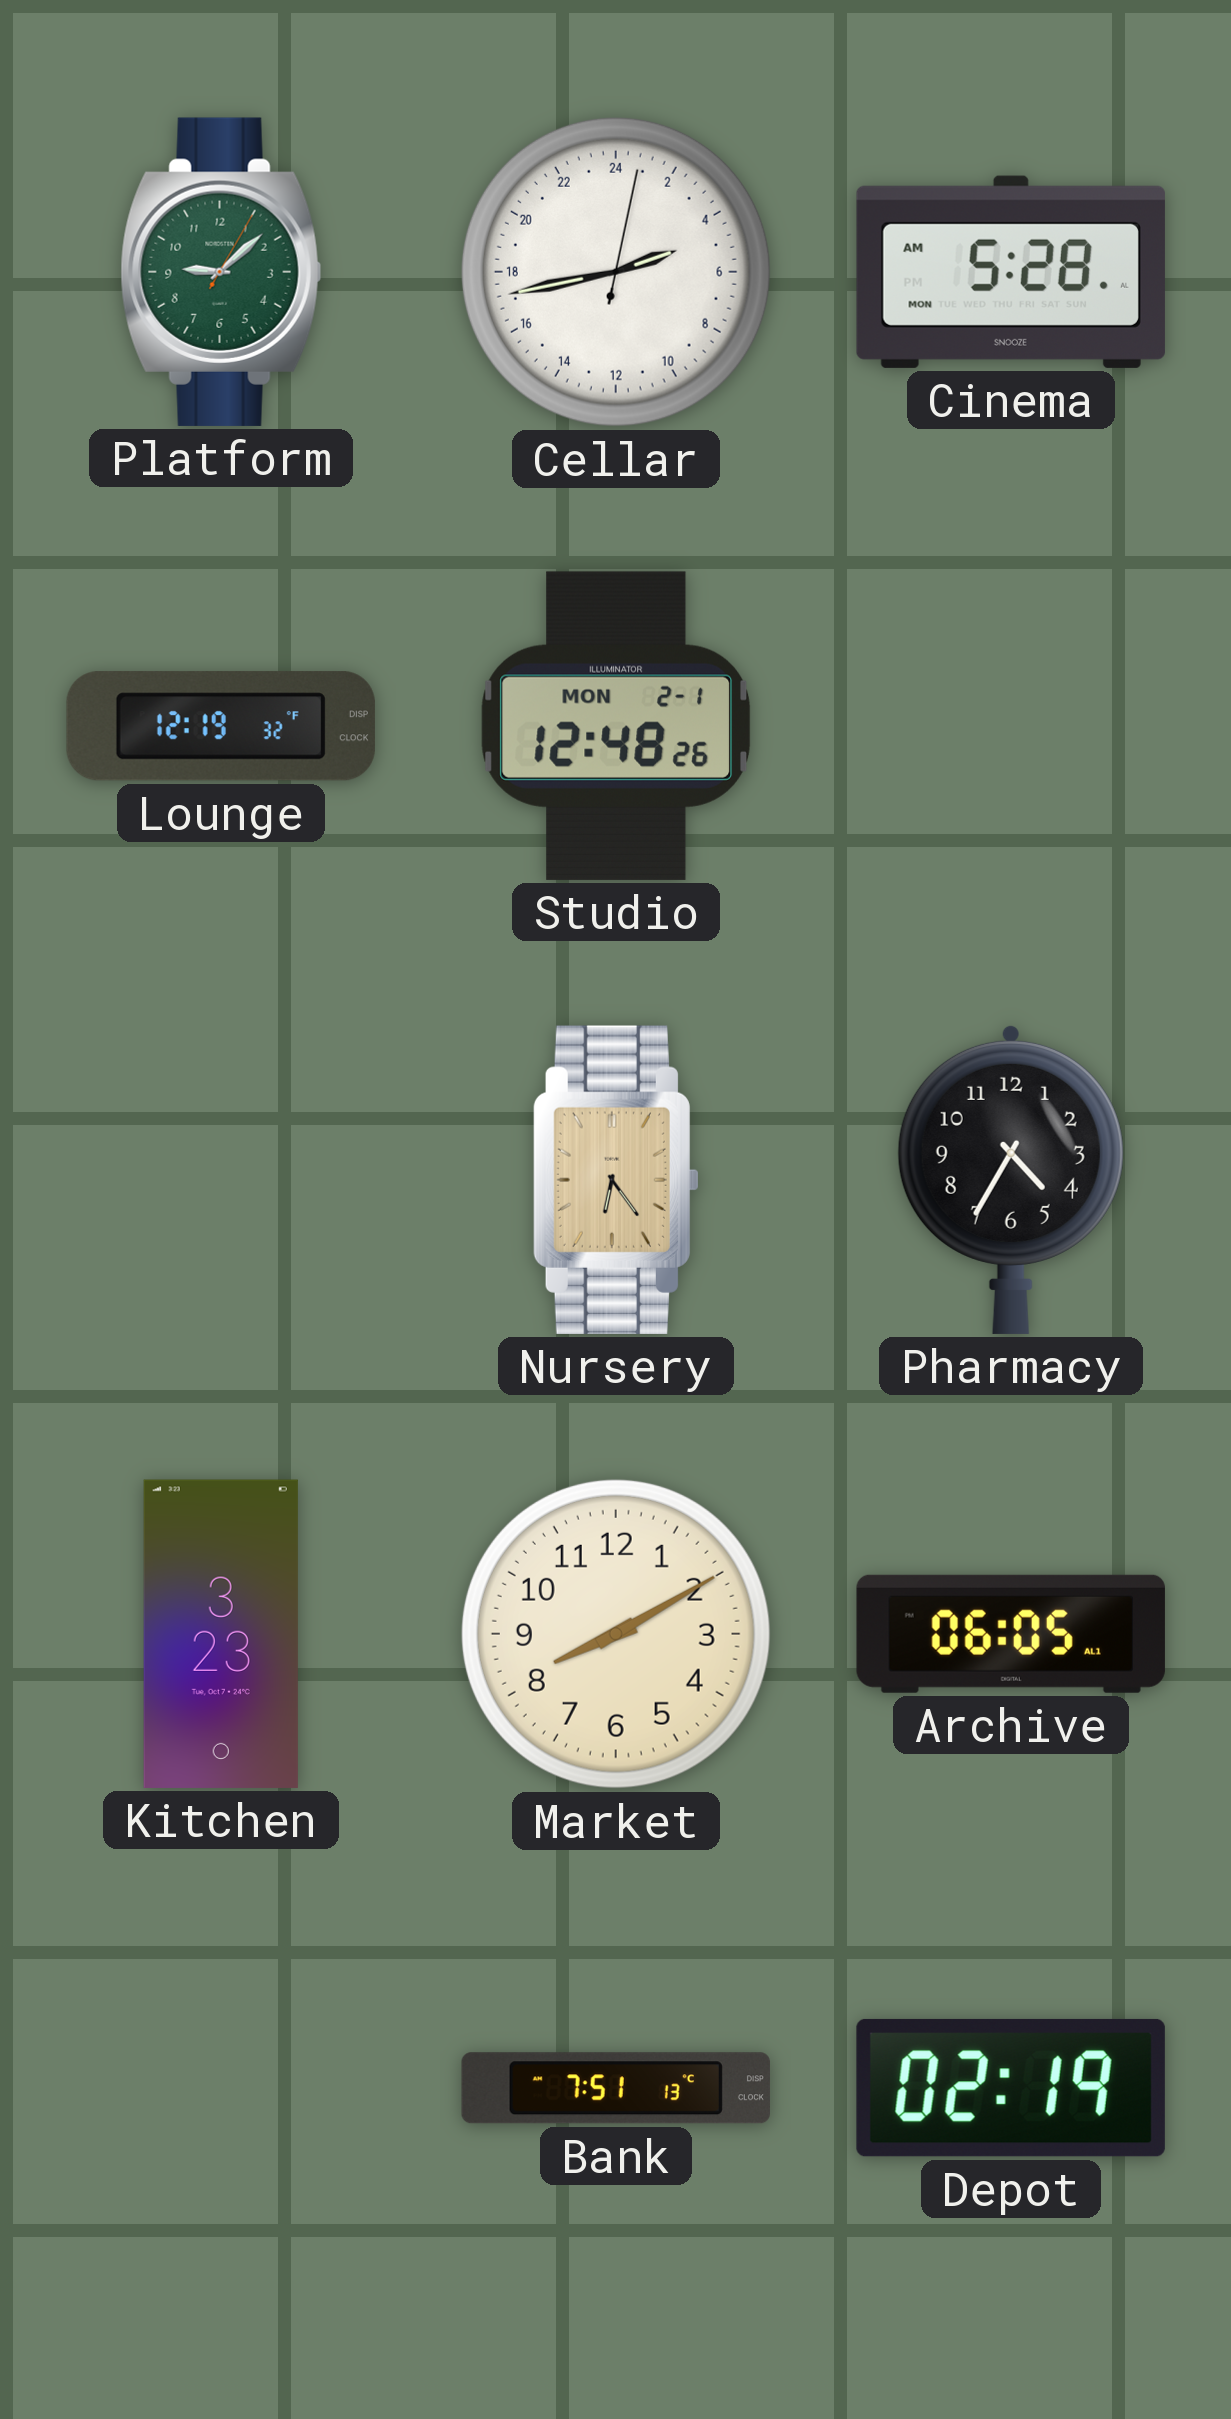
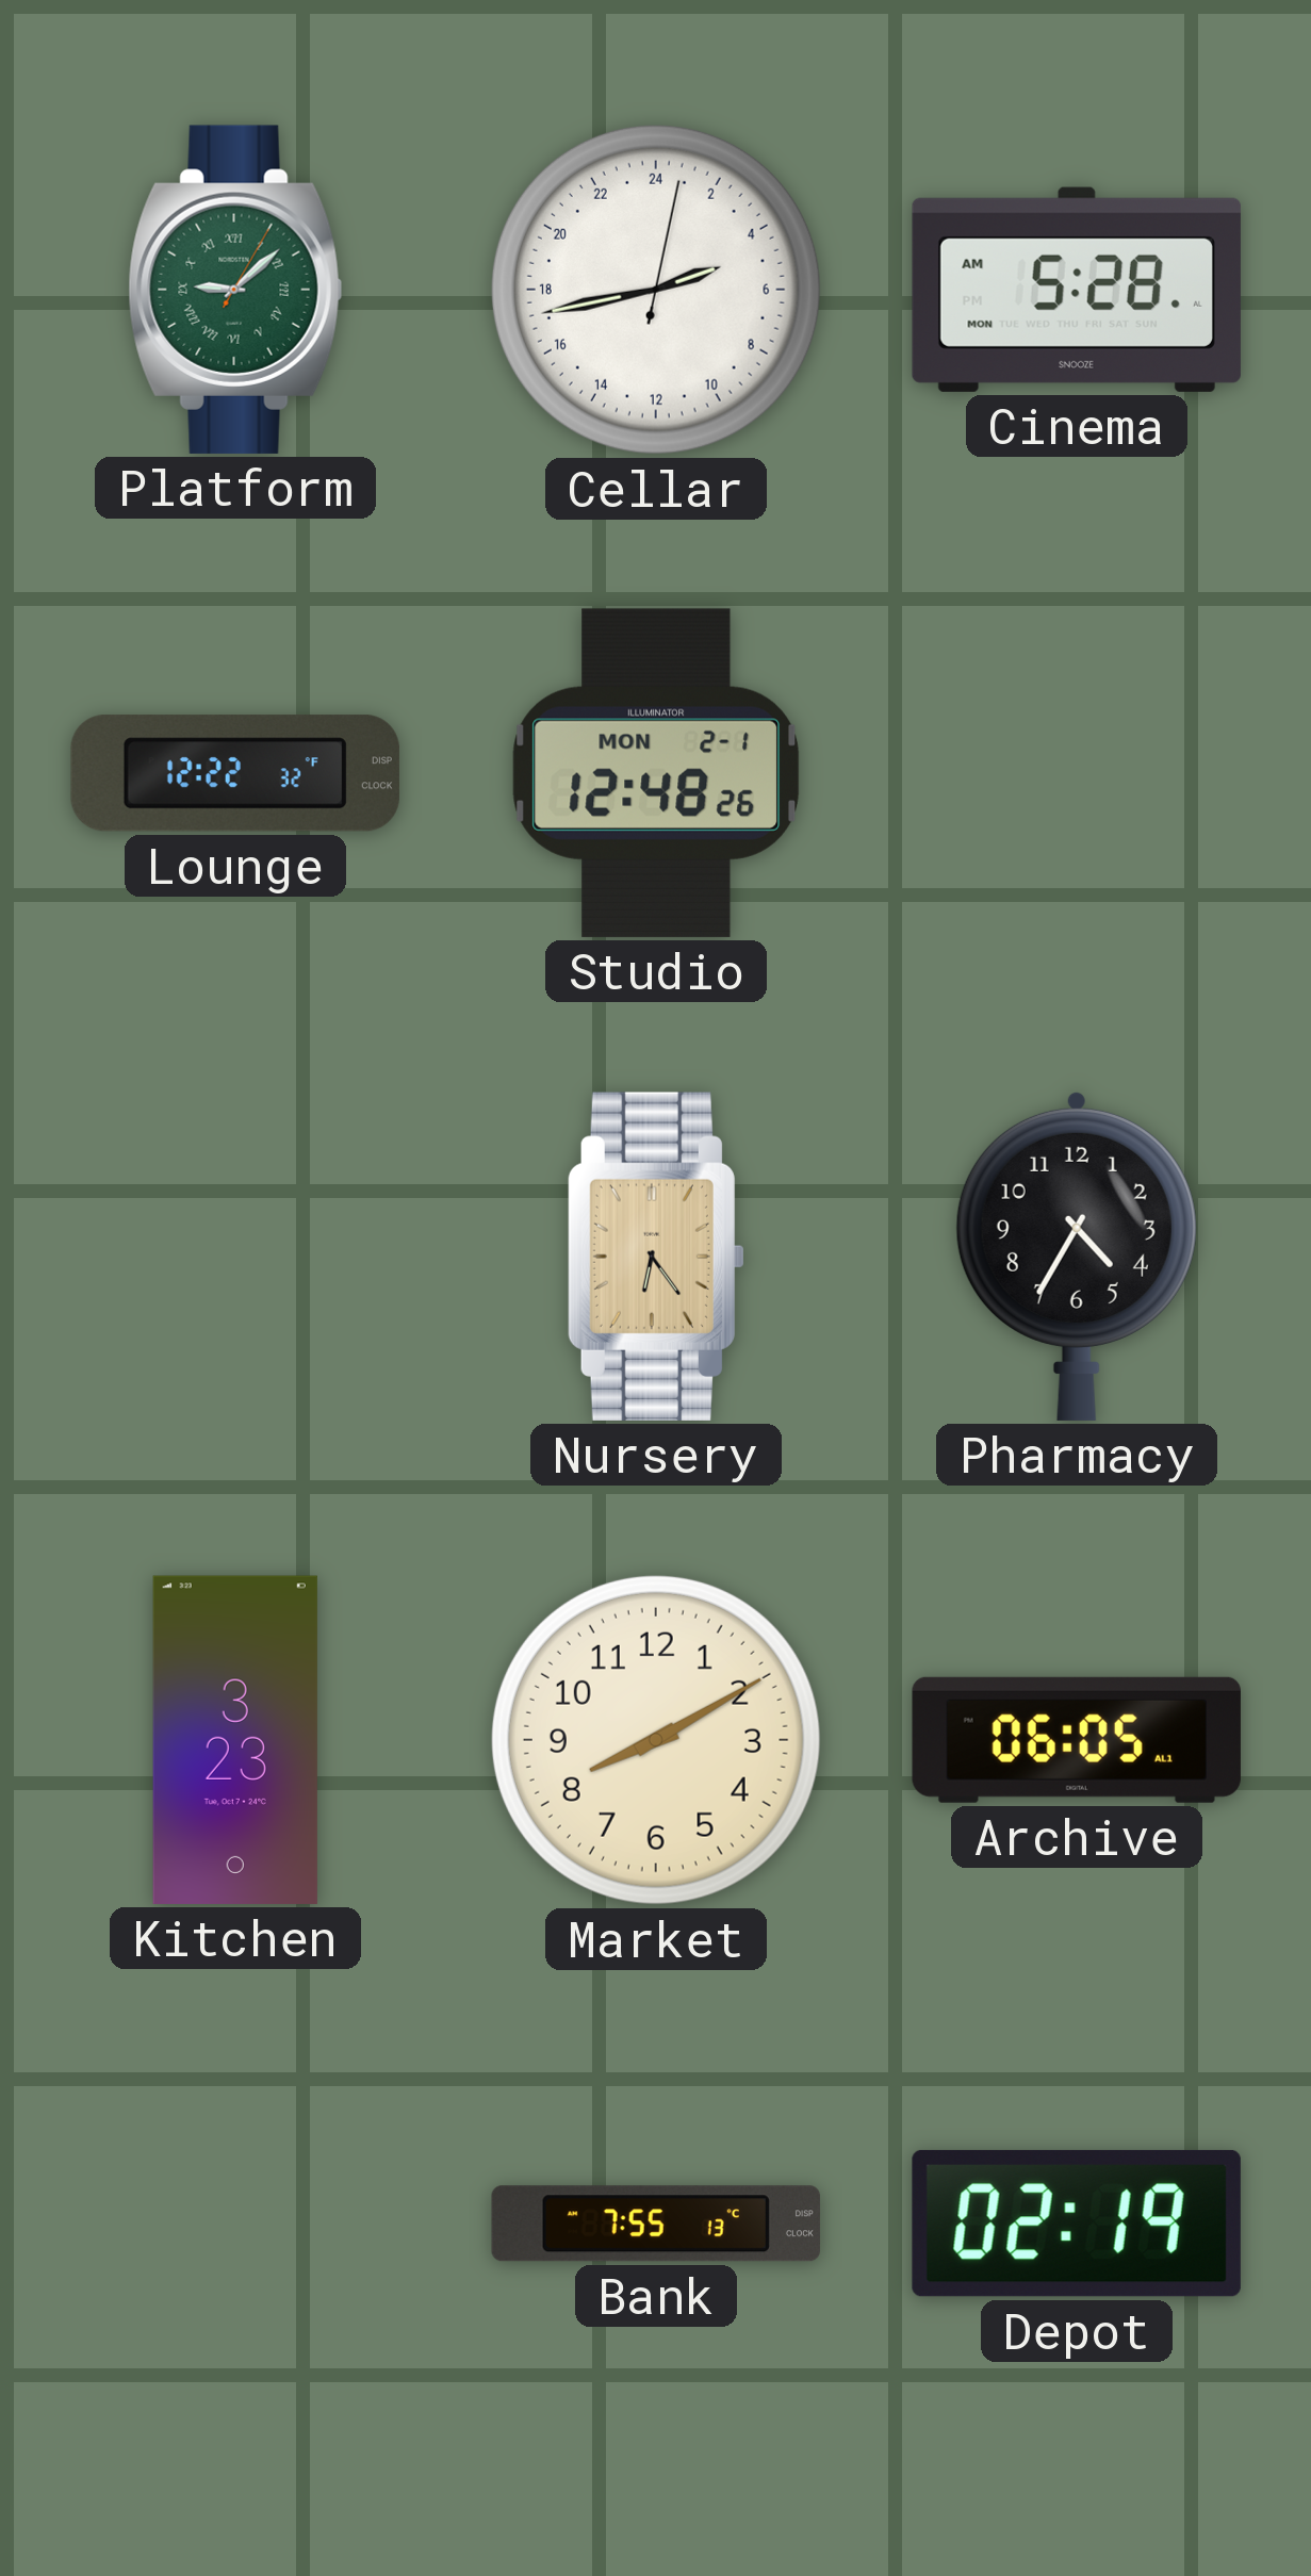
Platform numerals: Arabic -> Roman (235, 290)
Lounge: 12:19 -> 12:22 (235, 773)
Bank: 7:51 -> 7:55 (656, 2224)
